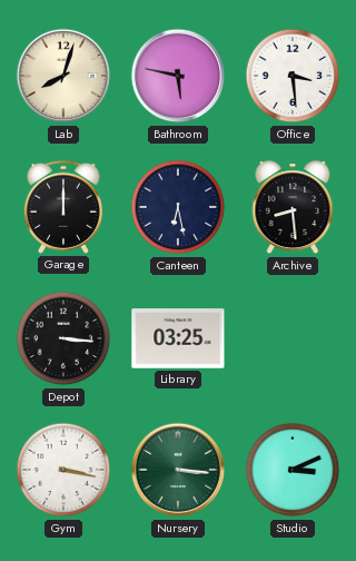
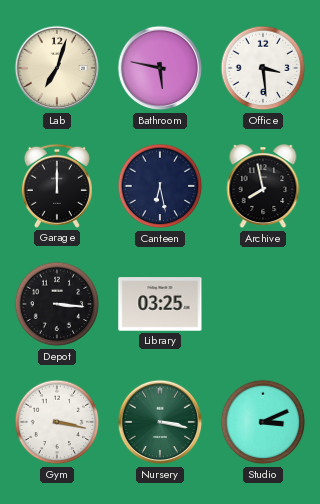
Lab: 8:03 -> 7:03 (57, 68)
Archive: 8:29 -> 7:58 (263, 187)
Nursery: 3:16 -> 3:17 (160, 422)
